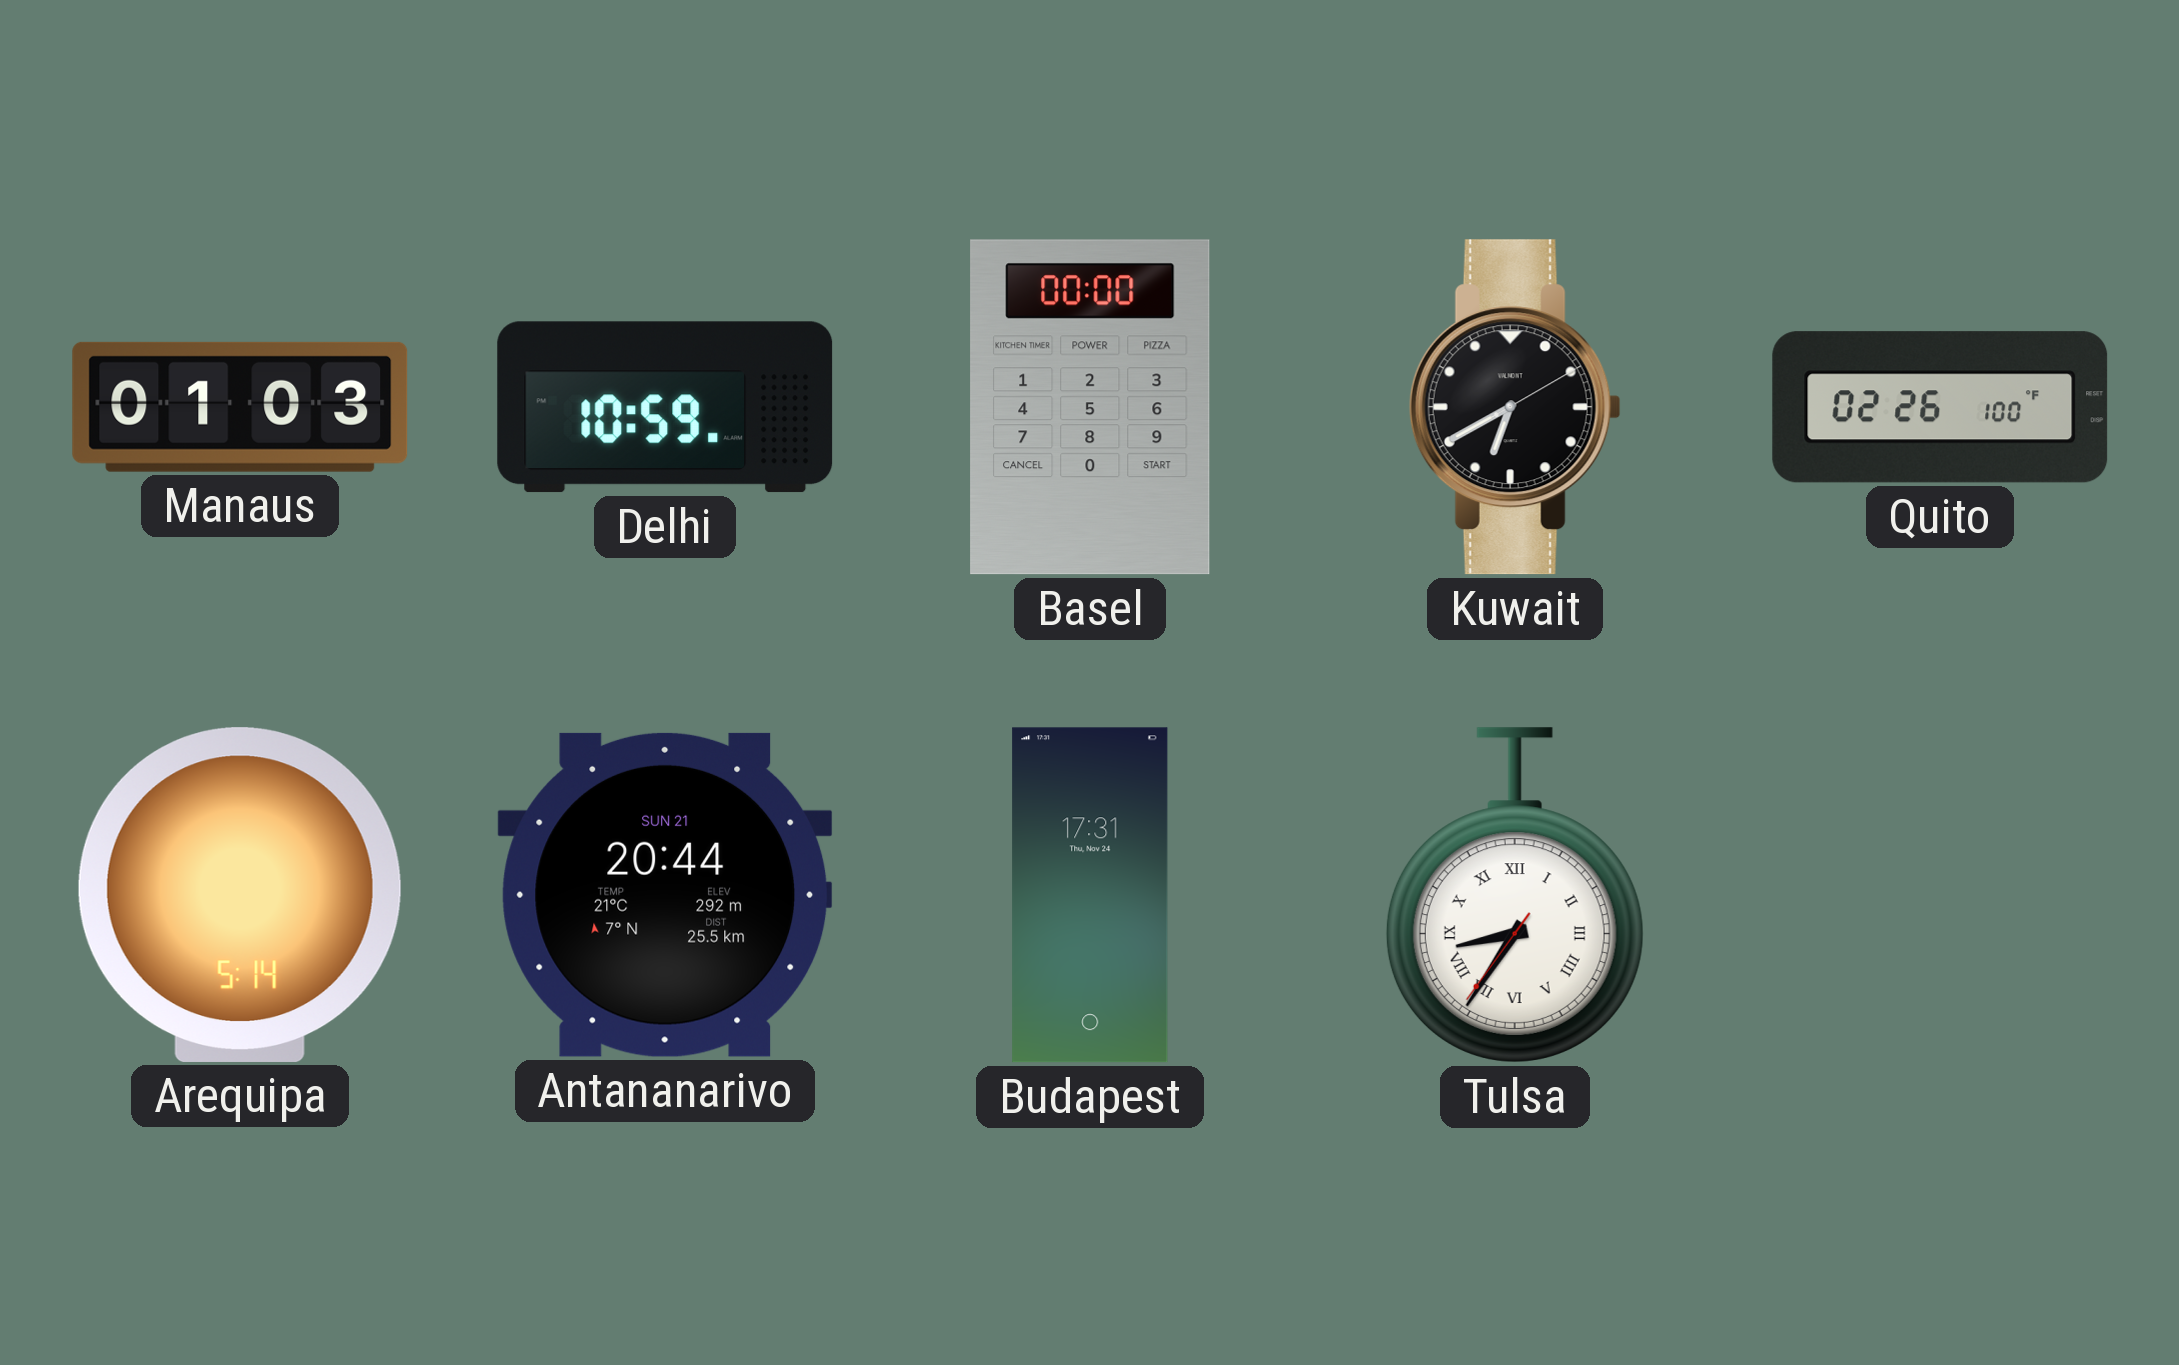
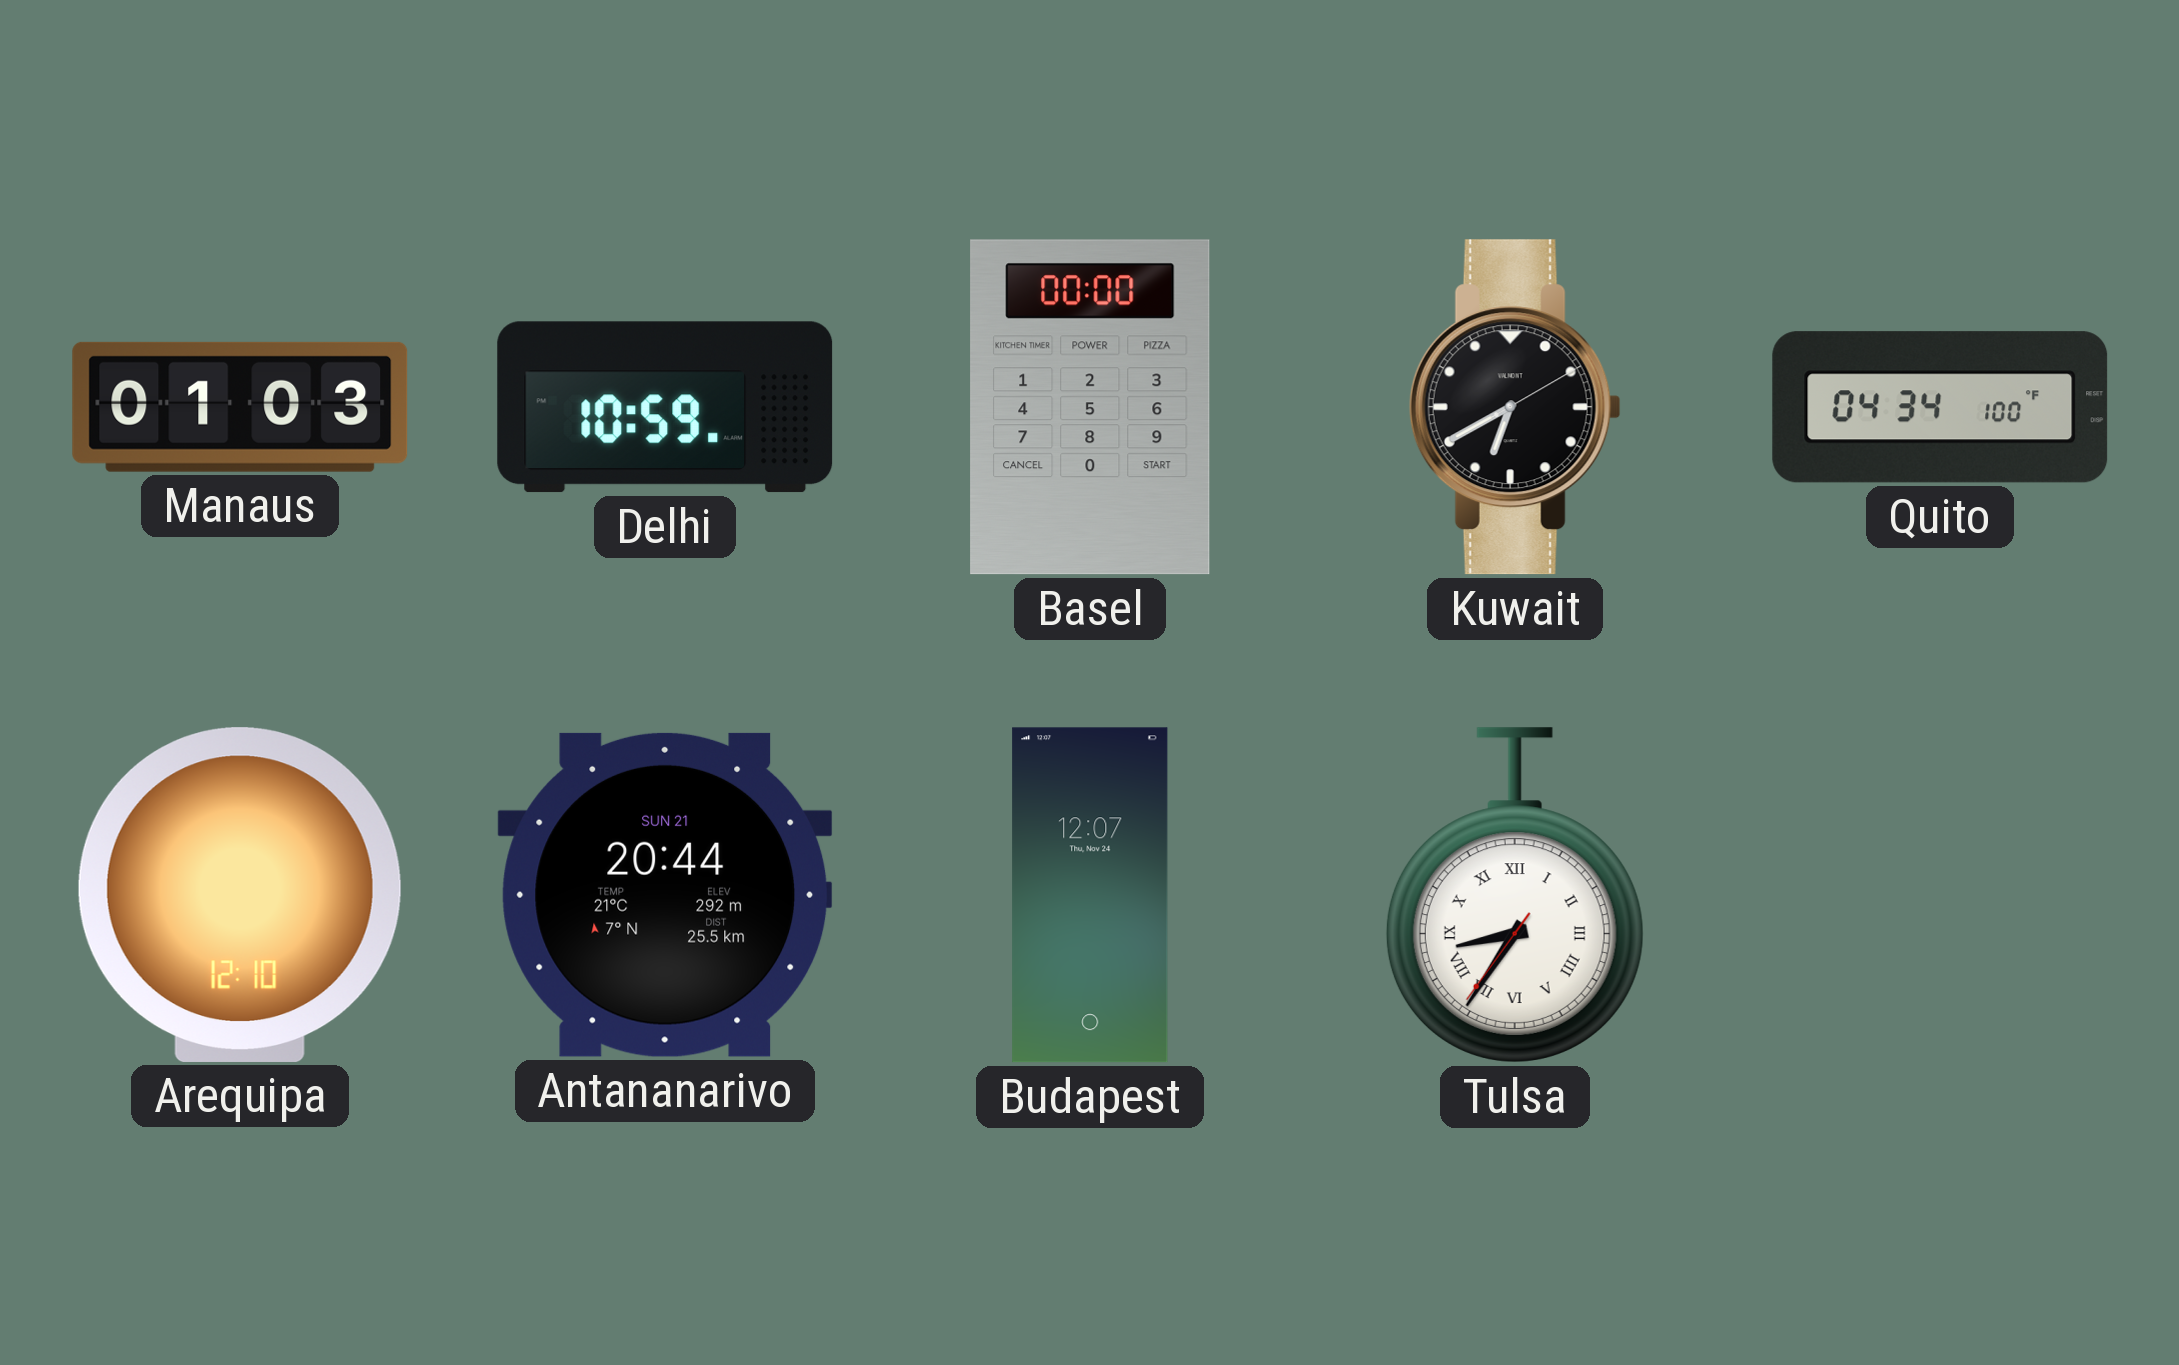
Quito: 02:26 -> 04:34 (1940, 407)
Arequipa: 5:14 -> 12:10 (240, 895)
Budapest: 17:31 -> 12:07 (1090, 895)
